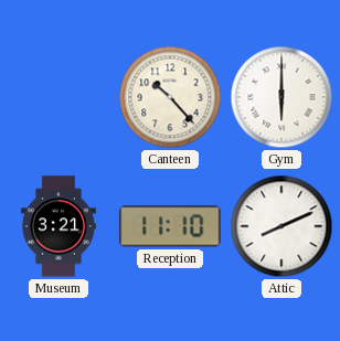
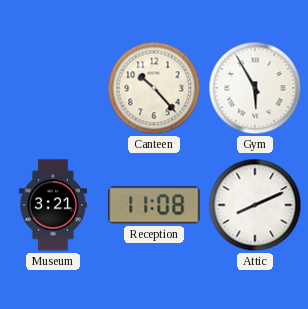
Gym: 6:00 -> 5:55 (255, 88)
Reception: 11:10 -> 11:08 (154, 205)
